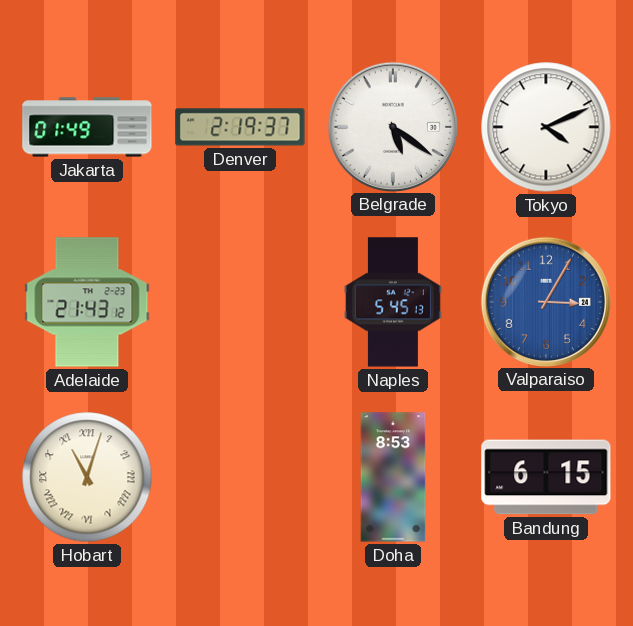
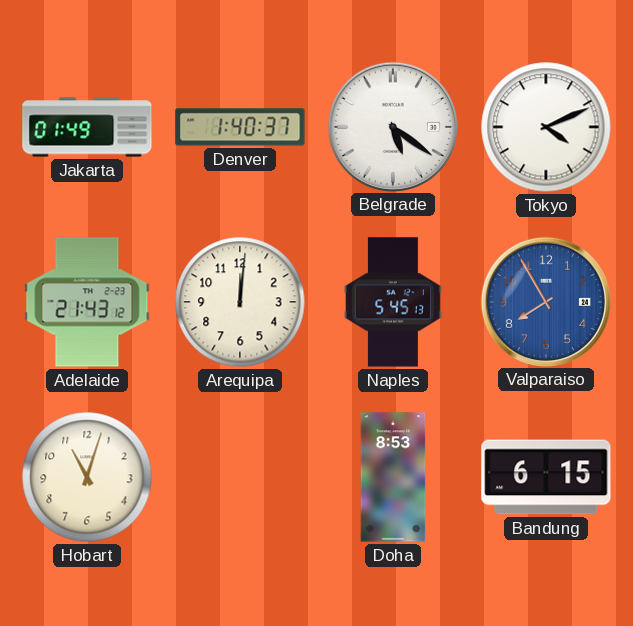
Denver: 2:19 -> 1:40 (240, 127)
Arequipa: none -> 12:01 (240, 302)
Valparaiso: 3:05 -> 7:55 (545, 301)
Hobart numerals: Roman -> Arabic (87, 477)
